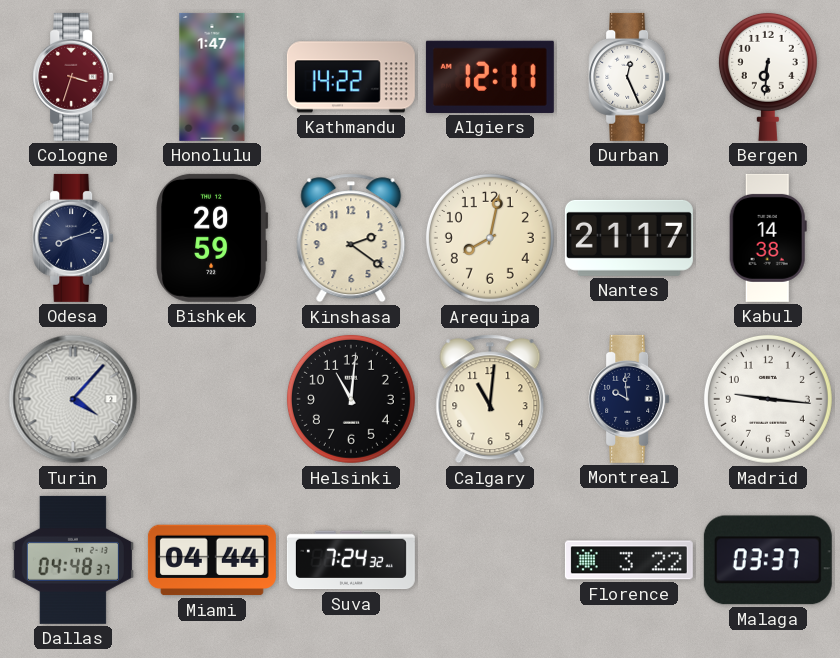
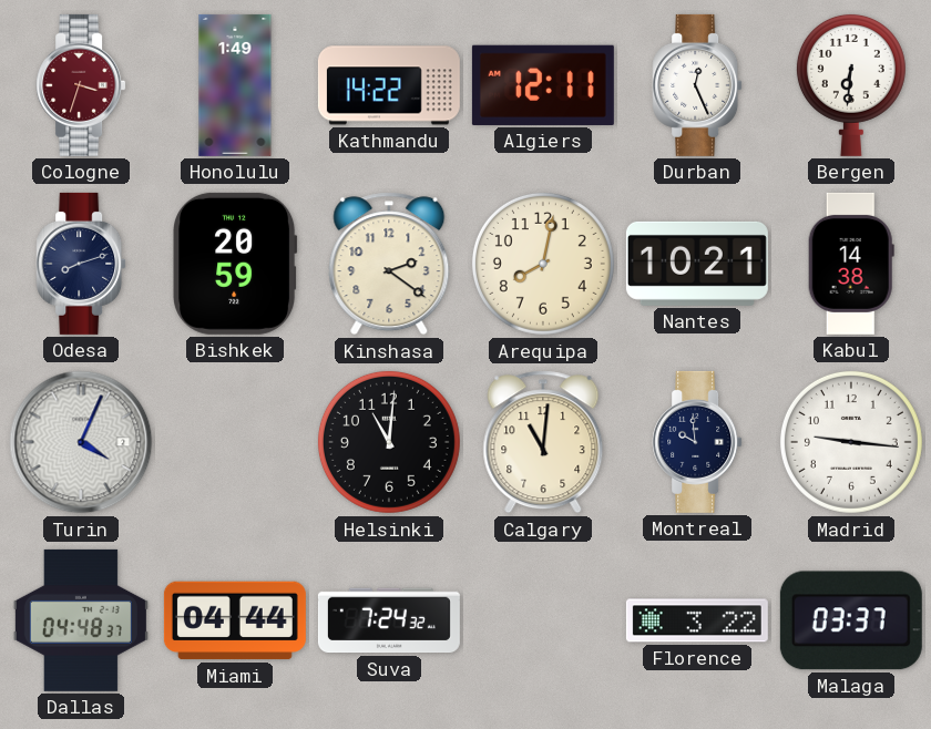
Honolulu: 1:47 -> 1:49 (235, 85)
Nantes: 21:17 -> 10:21 (697, 264)
Turin: 4:07 -> 4:04 (81, 442)
